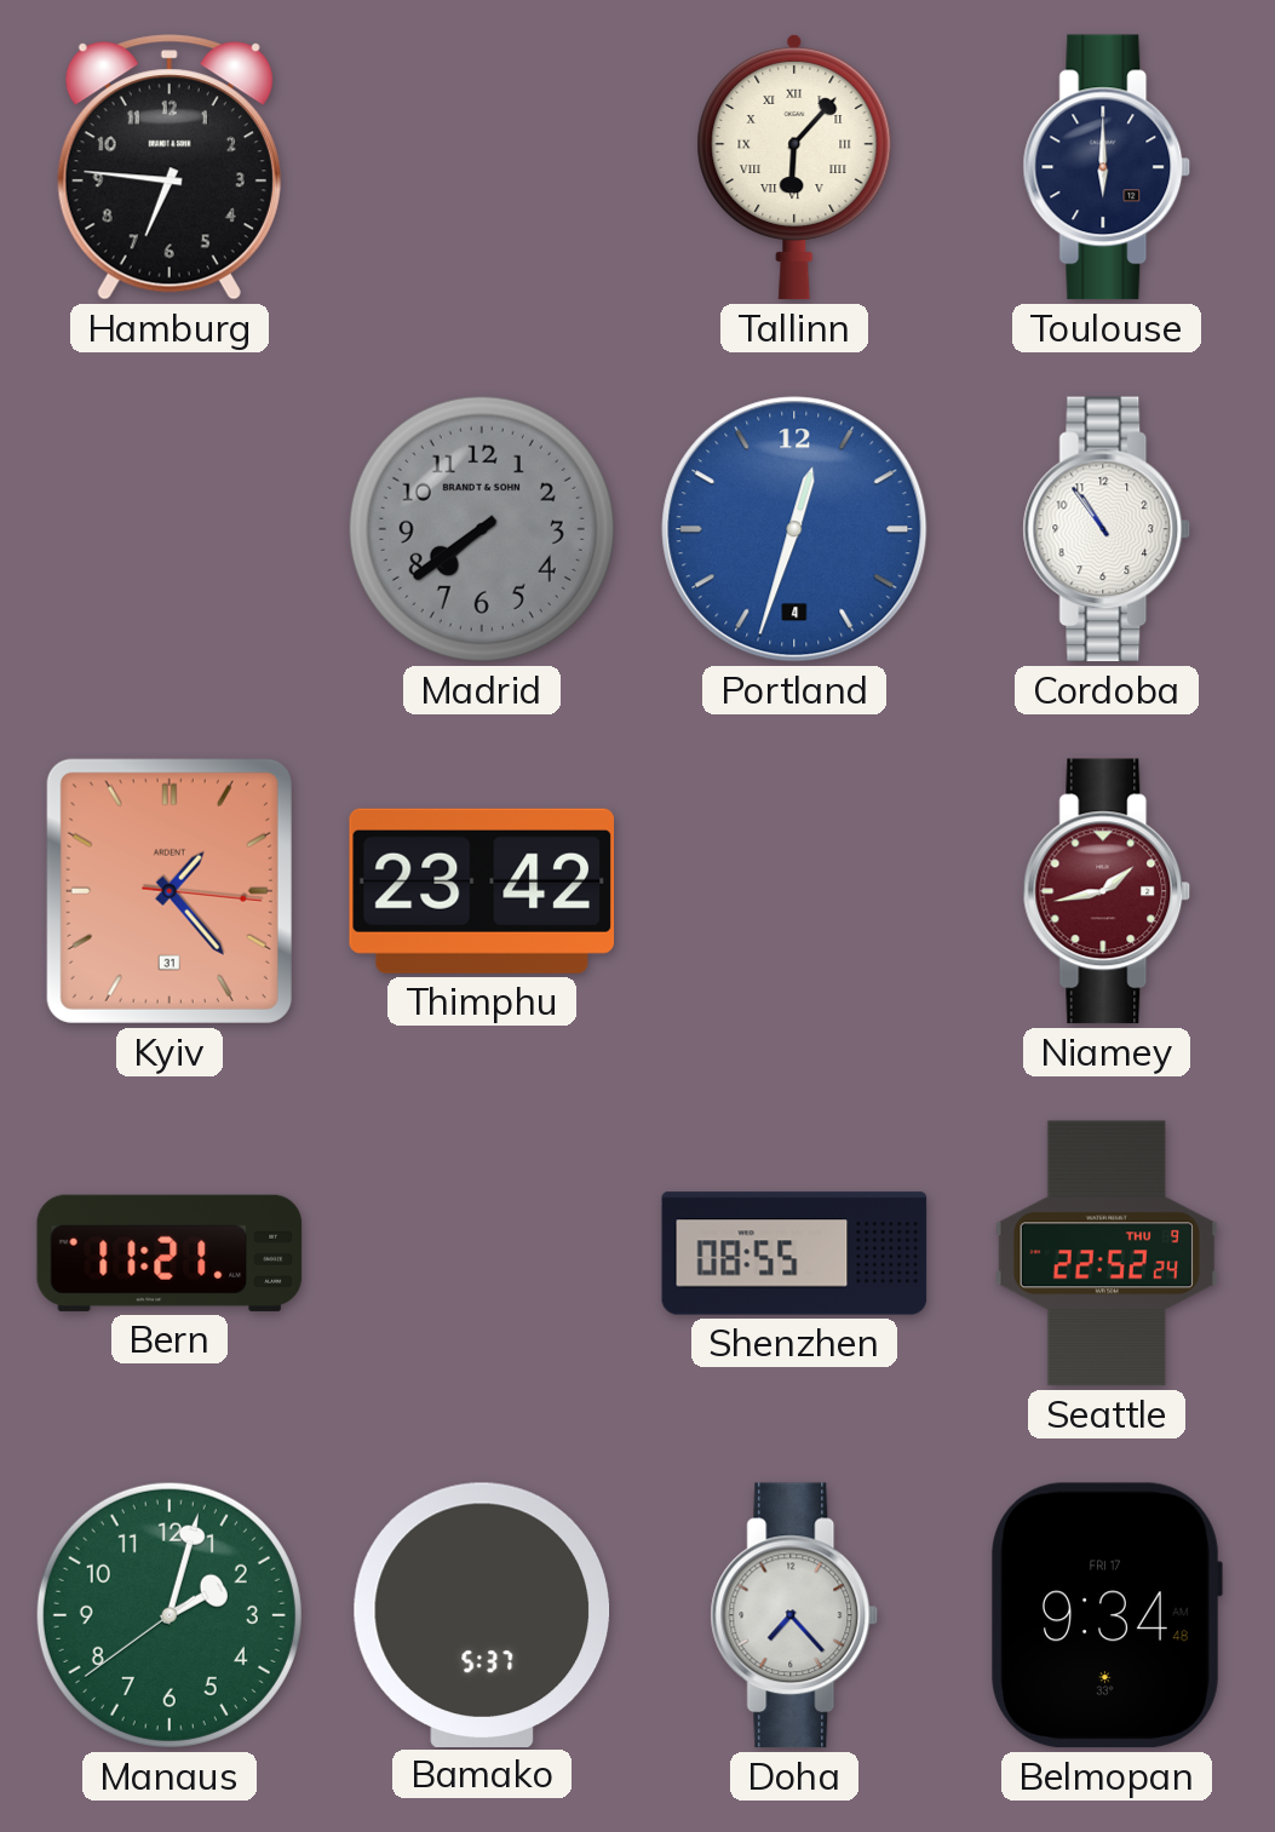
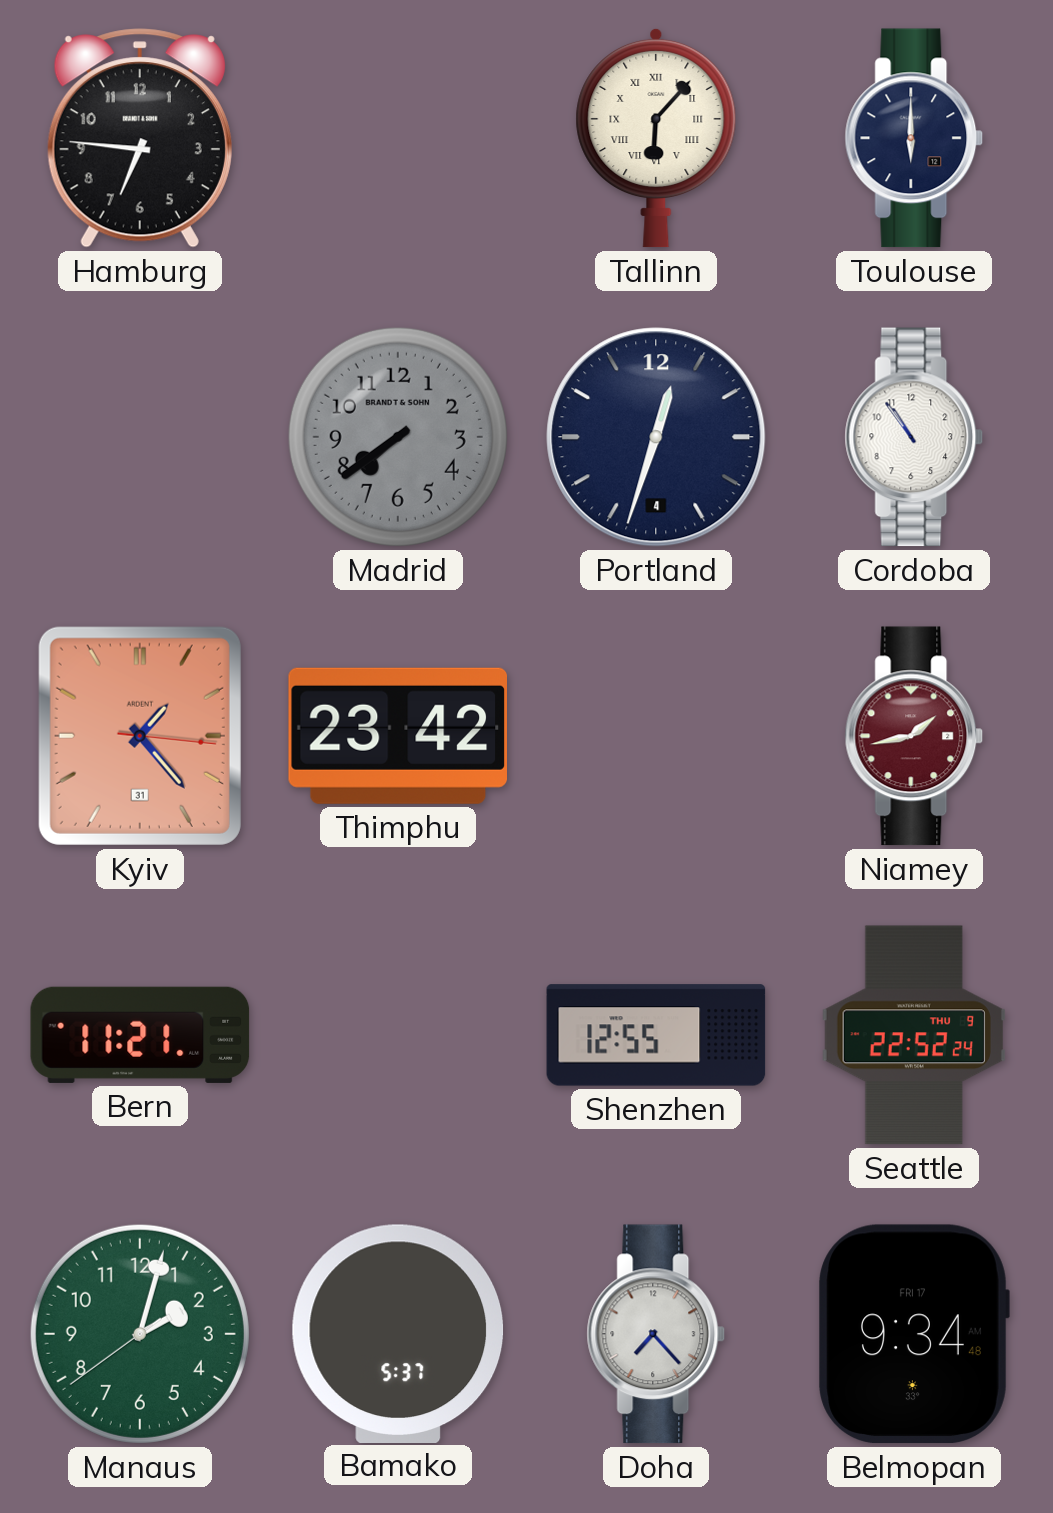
Portland dial: blue -> navy (656, 437)
Shenzhen: 08:55 -> 12:55 (656, 1035)
